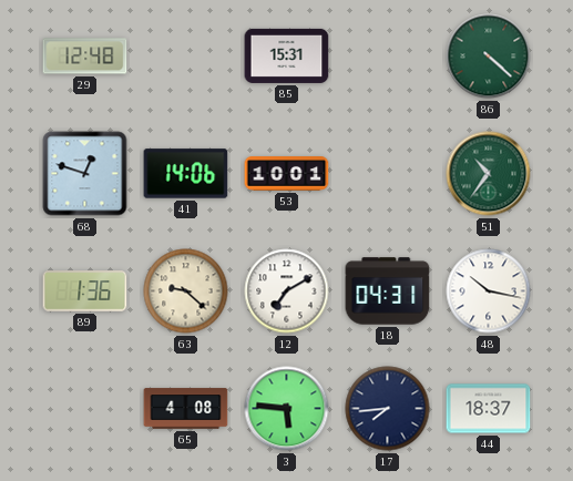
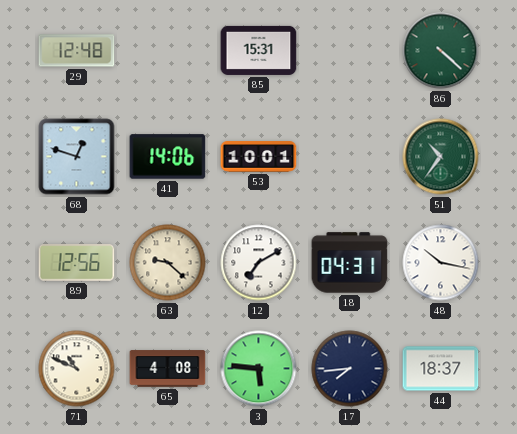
89: 1:36 -> 12:56 (77, 263)
71: none -> 10:49 (77, 369)
